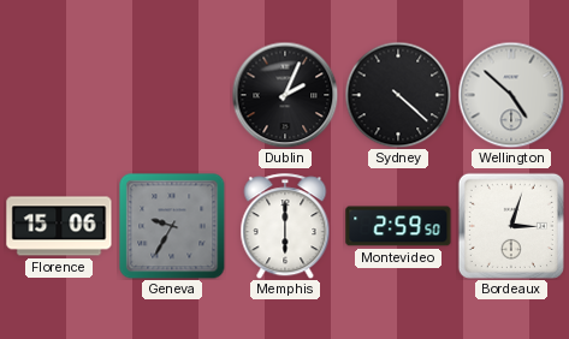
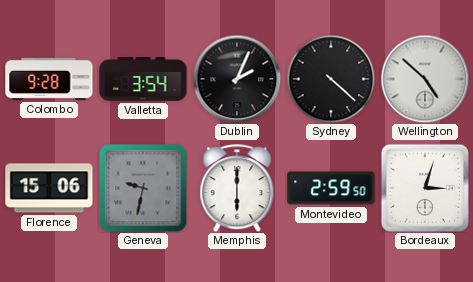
Colombo: none -> 9:28 (49, 79)
Valletta: none -> 3:54 (143, 79)
Geneva: 9:35 -> 9:32 (143, 188)
